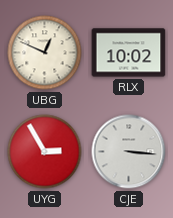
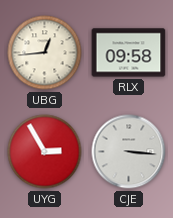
UBG: 12:49 -> 12:44 (45, 53)
RLX: 10:02 -> 09:58 (129, 53)
